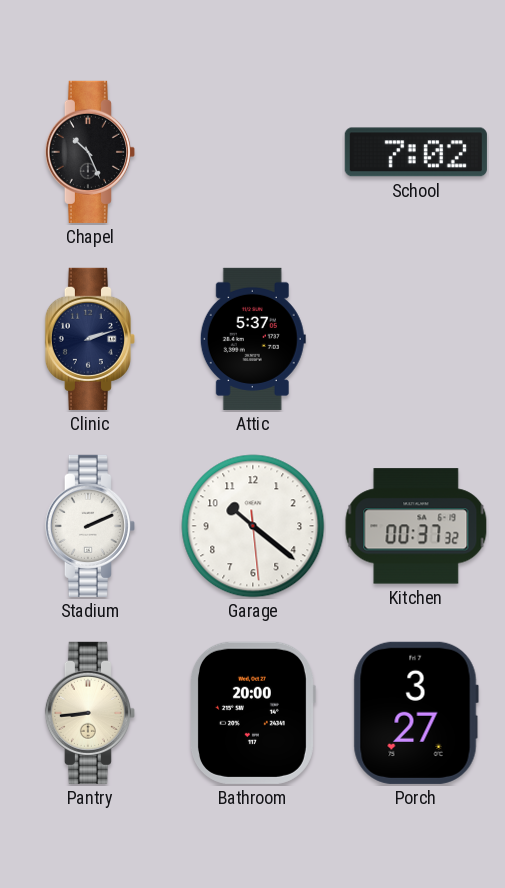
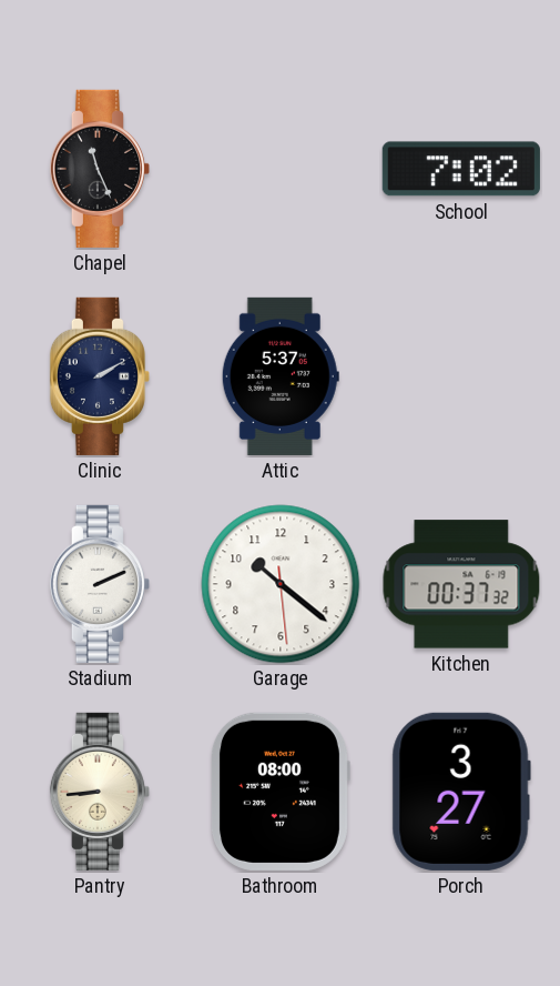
Chapel: 10:26 -> 11:26 (100, 169)
Clinic: 2:12 -> 2:10 (100, 376)
Bathroom: 20:00 -> 08:00 (279, 792)
